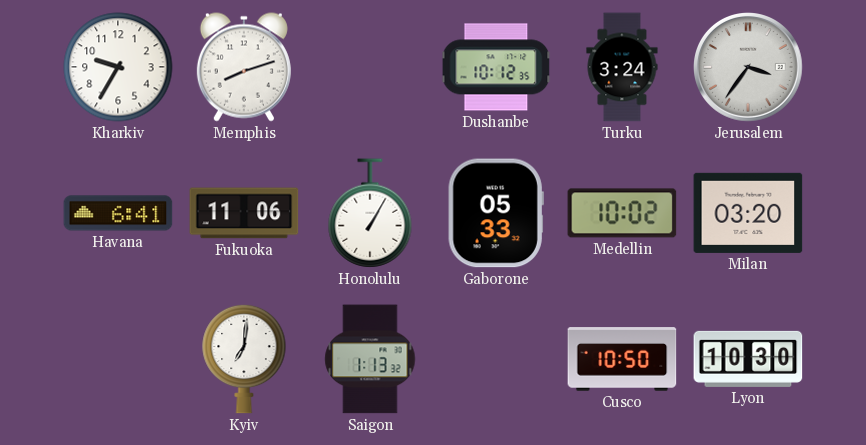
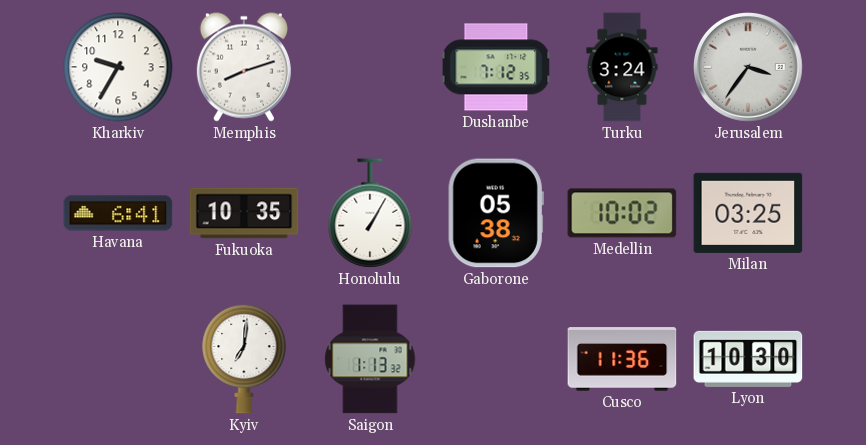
Dushanbe: 10:12 -> 7:12 (496, 67)
Fukuoka: 11:06 -> 10:35 (244, 213)
Gaborone: 05:33 -> 05:38 (496, 213)
Milan: 03:20 -> 03:25 (748, 213)
Cusco: 10:50 -> 11:36 (622, 359)
